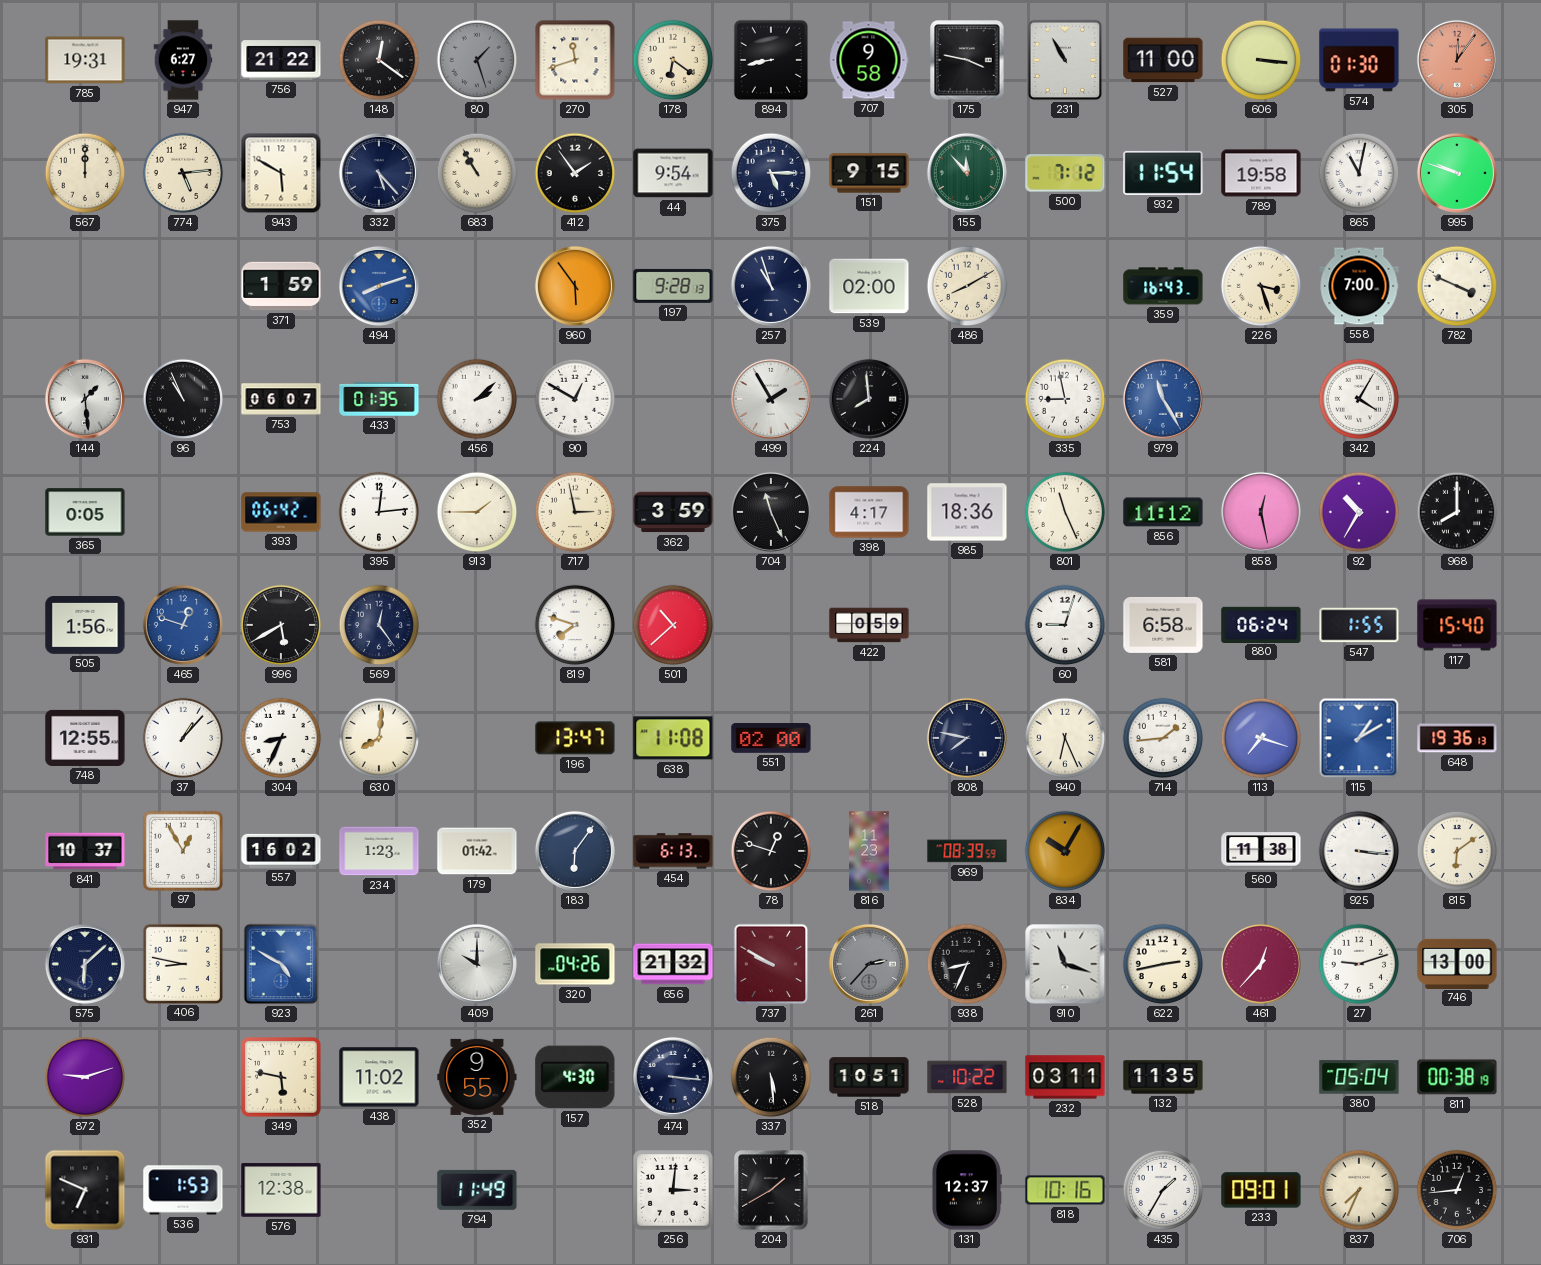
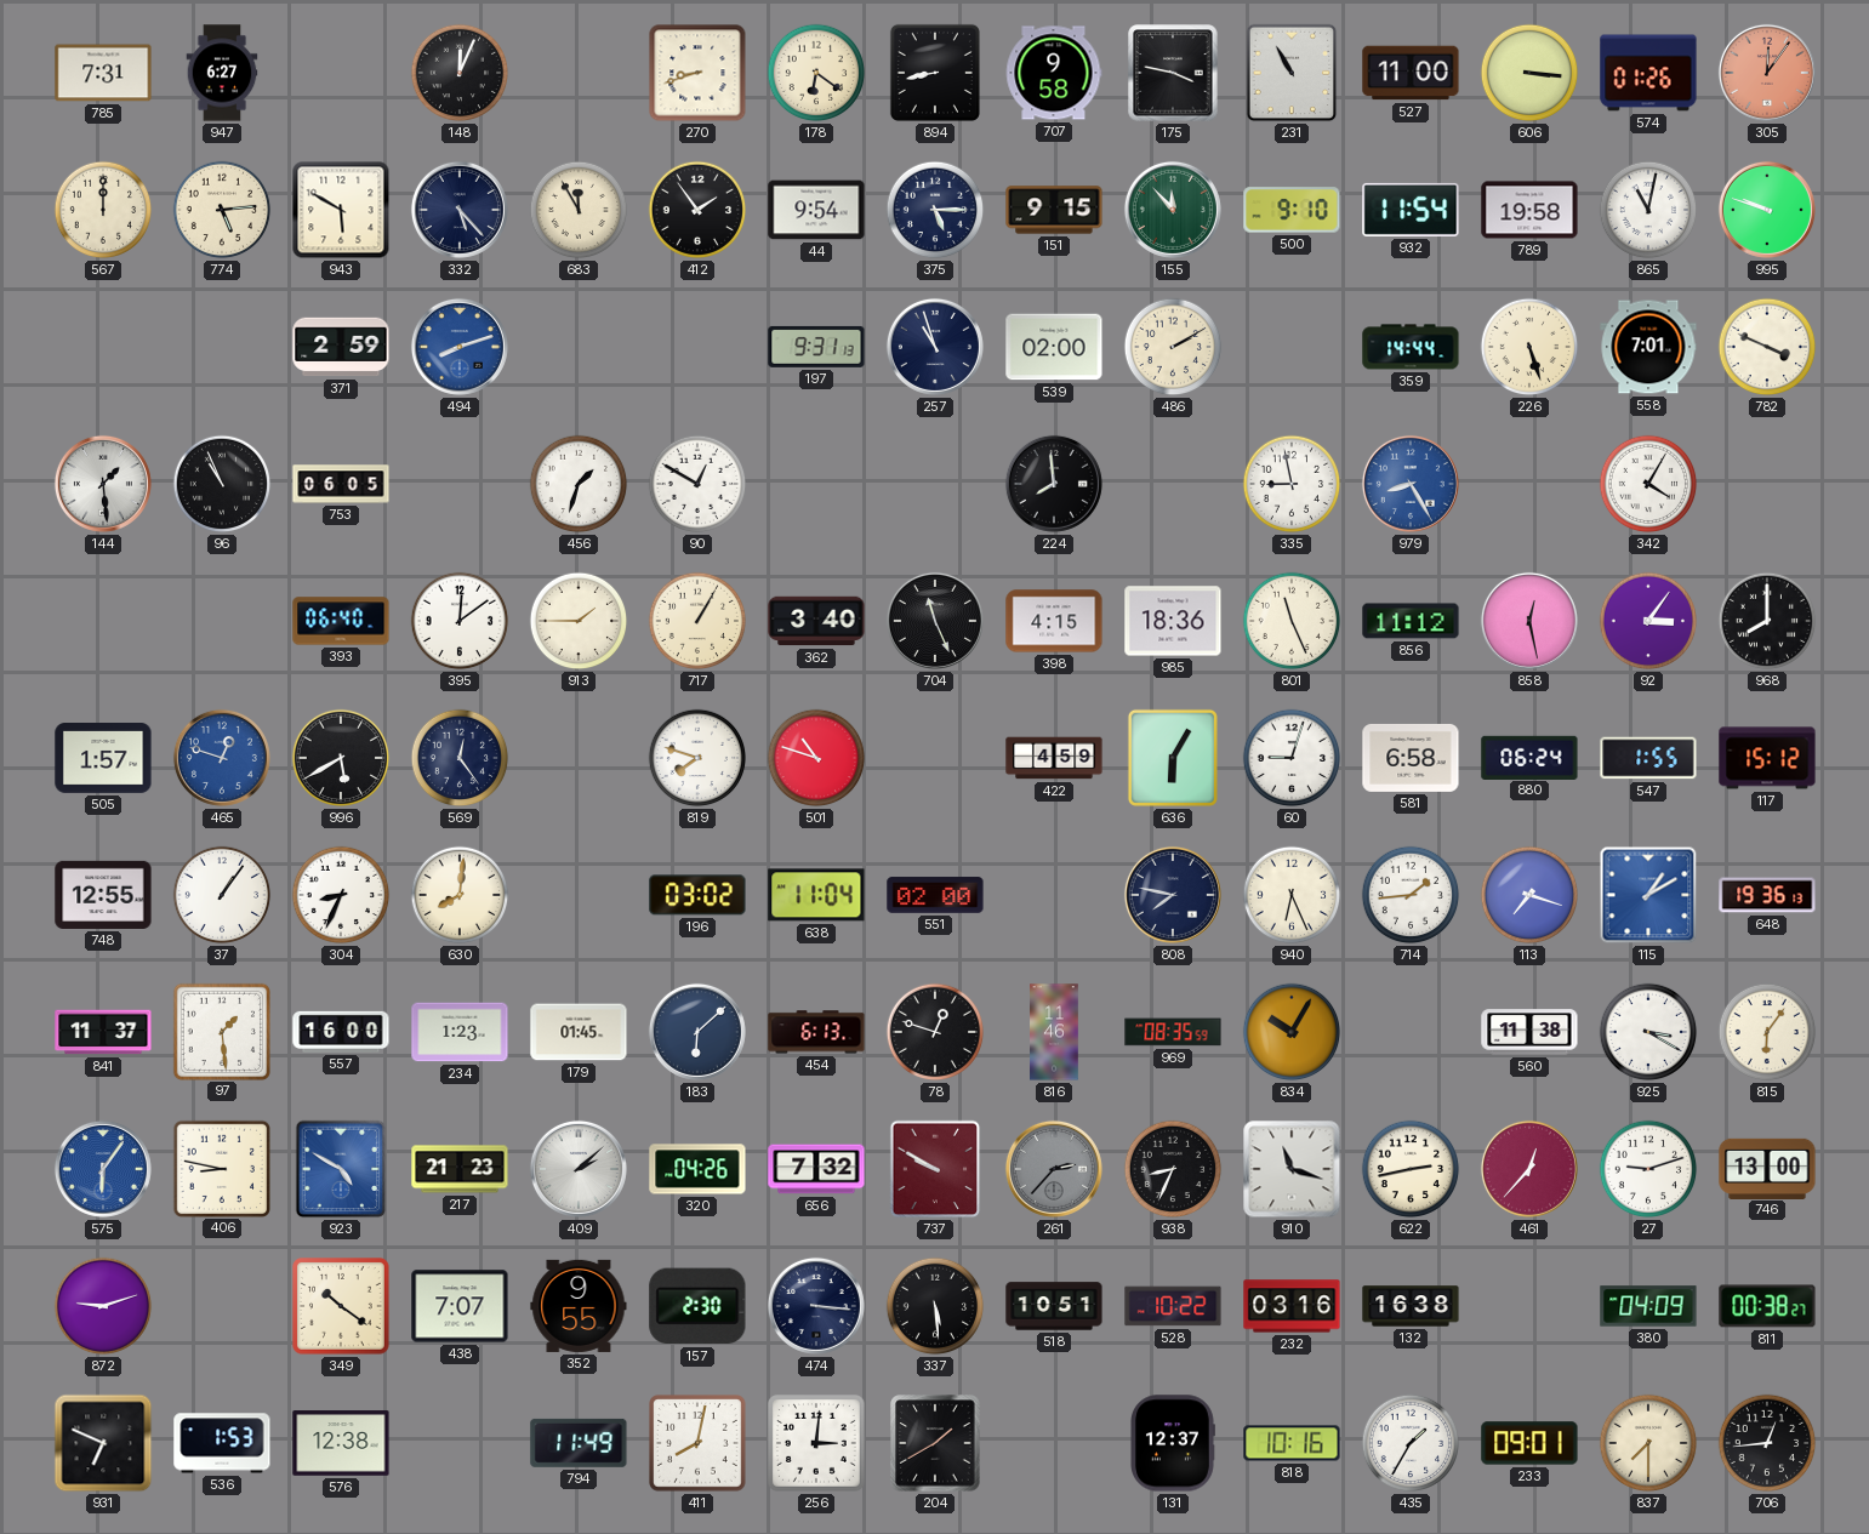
785: 19:31 -> 7:31 (103, 73)
756: 21:22 -> none (281, 60)
148: 12:21 -> 12:04 (460, 73)
80: 1:27 -> none (477, 60)
270: 11:42 -> 8:42 (697, 73)
574: 01:30 -> 01:26 (1648, 73)
683: 10:55 -> 11:55 (579, 210)
500: 7:12 -> 9:10 (1292, 210)
371: 1:59 -> 2:59 (341, 347)
960: 5:54 -> none (575, 286)
197: 9:28 -> 9:31 (816, 347)
486: 8:10 -> 2:10 (1173, 347)
359: 16:43 -> 14:44 (1411, 347)
226: 3:27 -> 5:27 (1529, 347)
558: 7:00 -> 7:01 (1648, 347)
753: 06:07 -> 06:05 (341, 484)
433: 01:35 -> none (379, 399)
456: 2:08 -> 1:33 (579, 484)
499: 1:55 -> none (771, 399)
979: 11:25 -> 8:25 (1411, 484)
365: 0:05 -> none (85, 512)
393: 06:42 -> 06:40 (341, 621)
395: 12:14 -> 12:09 (460, 621)
717: 2:58 -> 1:05 (697, 621)
362: 3:59 -> 3:40 (816, 621)
398: 4:17 -> 4:15 (1054, 621)
92: 10:35 -> 3:06 (1648, 621)
505: 1:56 -> 1:57 (103, 759)
501: 10:38 -> 10:48 (816, 758)
422: 0:59 -> 4:59 (1054, 758)
636: none -> 6:05 (1173, 758)
117: 15:40 -> 15:12 (1767, 758)
37: 1:07 -> 1:06 (222, 895)
196: 13:47 -> 03:02 (697, 895)
638: 11:08 -> 11:04 (816, 895)
841: 10:37 -> 11:37 (103, 1032)
97: 12:55 -> 1:29 (221, 1031)
557: 16:02 -> 16:00 (341, 1032)
179: 01:42 -> 01:45 (579, 1032)
183: 6:06 -> 6:08 (697, 1032)
816: 11:23 -> 11:46 (1054, 1032)
969: 08:39 -> 08:35 (1173, 1032)
925: 3:16 -> 3:20 (1648, 1032)
815: 6:09 -> 6:06 (1767, 1032)
575: 6:08 -> 6:06 (103, 1169)
575 dial: navy -> blue (103, 1169)
217: none -> 21:23 (460, 1169)
409: 10:00 -> 2:08 (579, 1169)
656: 21:32 -> 7:32 (816, 1169)
349: 5:47 -> 10:21 (342, 1307)
438: 11:02 -> 7:07 (460, 1306)
157: 4:30 -> 2:30 (697, 1306)
232: 03:11 -> 03:16 (1292, 1306)
132: 11:35 -> 16:38 (1411, 1306)
380: 05:04 -> 04:09 (1648, 1306)
811: 00:38:19 -> 00:38:27 (1767, 1306)
411: none -> 8:02 (699, 1444)
837: 7:34 -> 7:30 (1648, 1443)
